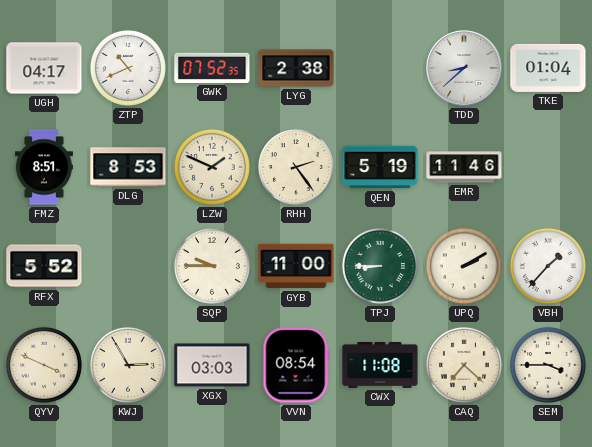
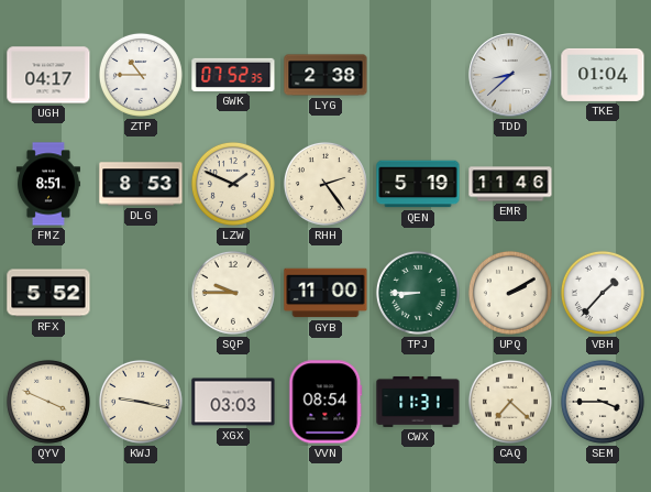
ZTP: 10:41 -> 10:45 (141, 75)
KWJ: 2:55 -> 9:17 (141, 402)
CWX: 11:08 -> 11:31 (418, 402)
